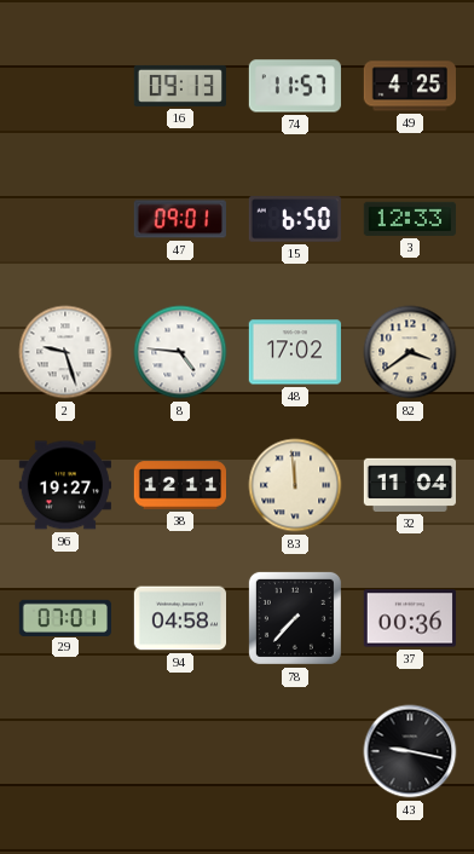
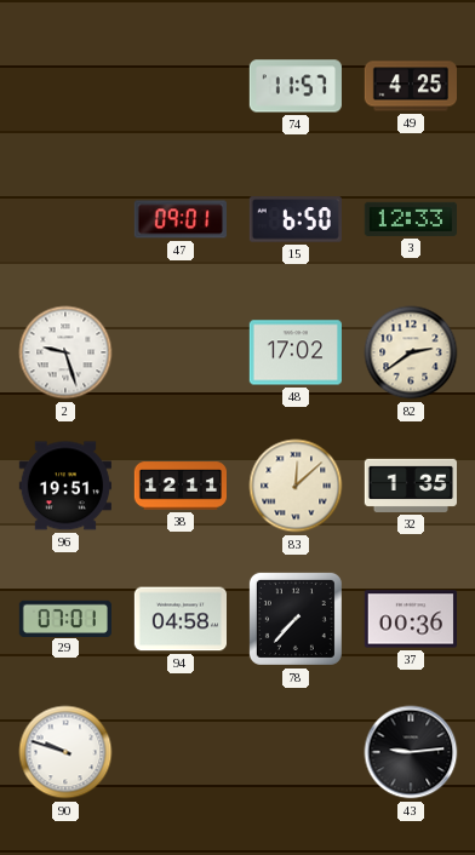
16: 09:13 -> none (179, 86)
8: 4:46 -> none (180, 352)
82: 3:39 -> 2:39 (411, 352)
96: 19:27 -> 19:51 (65, 486)
83: 11:59 -> 12:08 (296, 486)
32: 11:04 -> 1:35 (410, 486)
90: none -> 9:48 (65, 752)
43: 9:17 -> 9:14 (411, 752)
